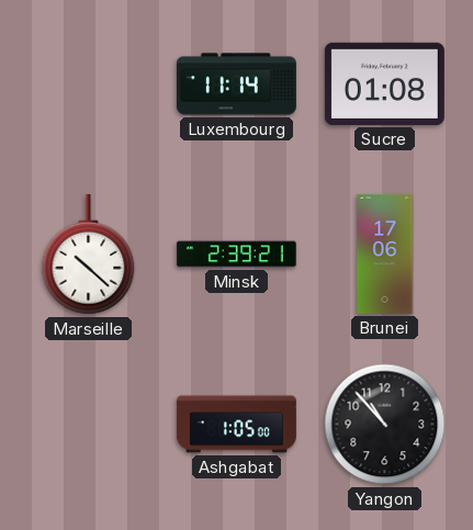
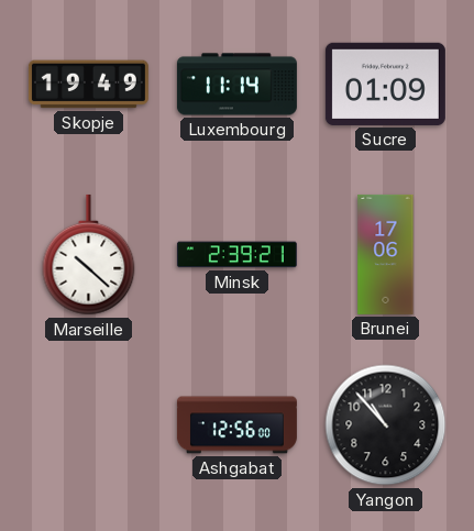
Skopje: none -> 19:49 (88, 85)
Sucre: 01:08 -> 01:09 (385, 84)
Ashgabat: 1:05 -> 12:56 (236, 425)
